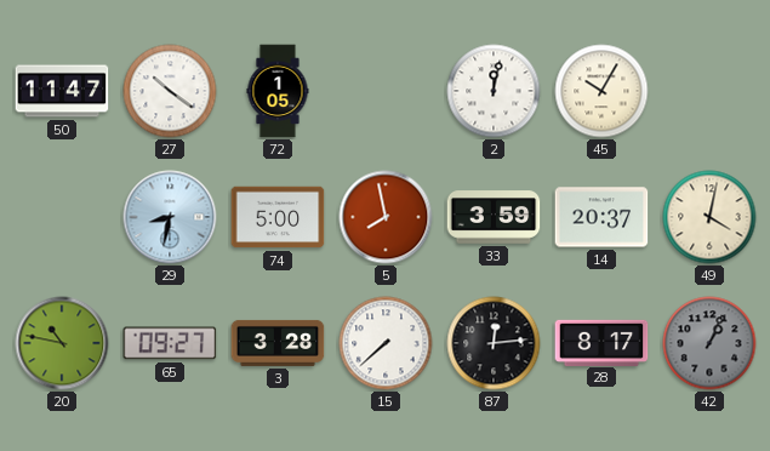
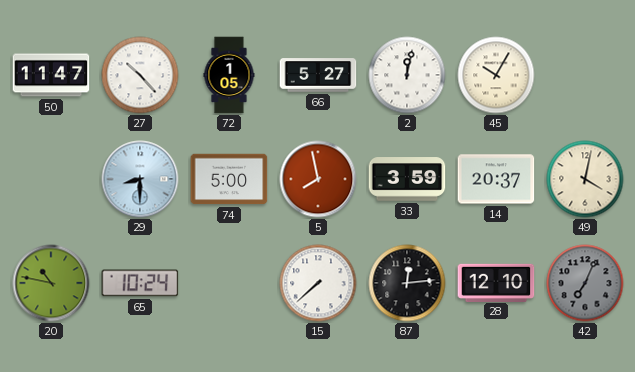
27: 10:21 -> 10:23 (140, 75)
66: none -> 5:27 (318, 75)
29: 8:32 -> 8:30 (140, 179)
65: 09:27 -> 10:24 (140, 283)
3: 3:28 -> none (278, 343)
28: 8:17 -> 12:10 (496, 282)
42: 1:04 -> 7:04 (585, 283)
